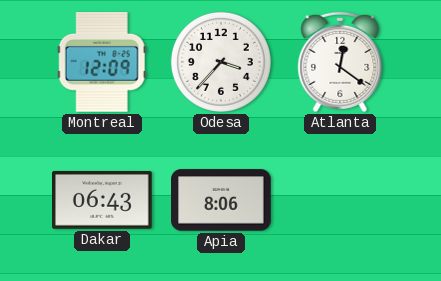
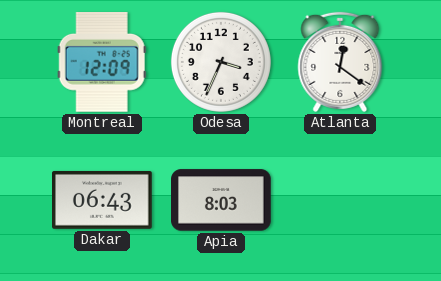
Odesa: 3:37 -> 3:34 (221, 62)
Apia: 8:06 -> 8:03 (222, 200)
